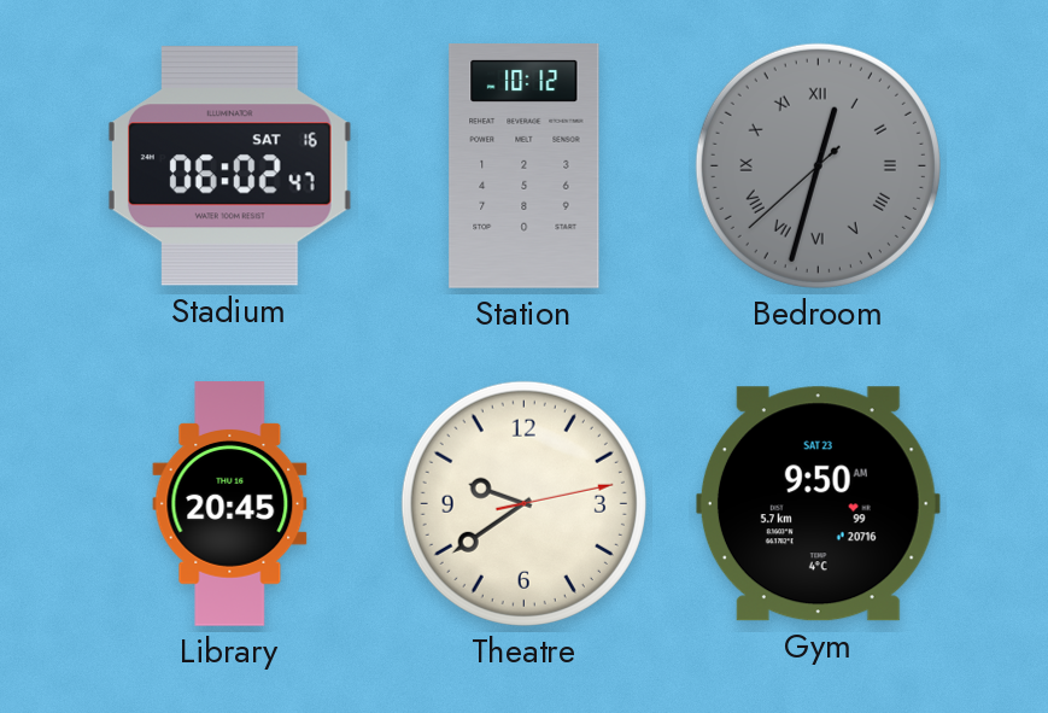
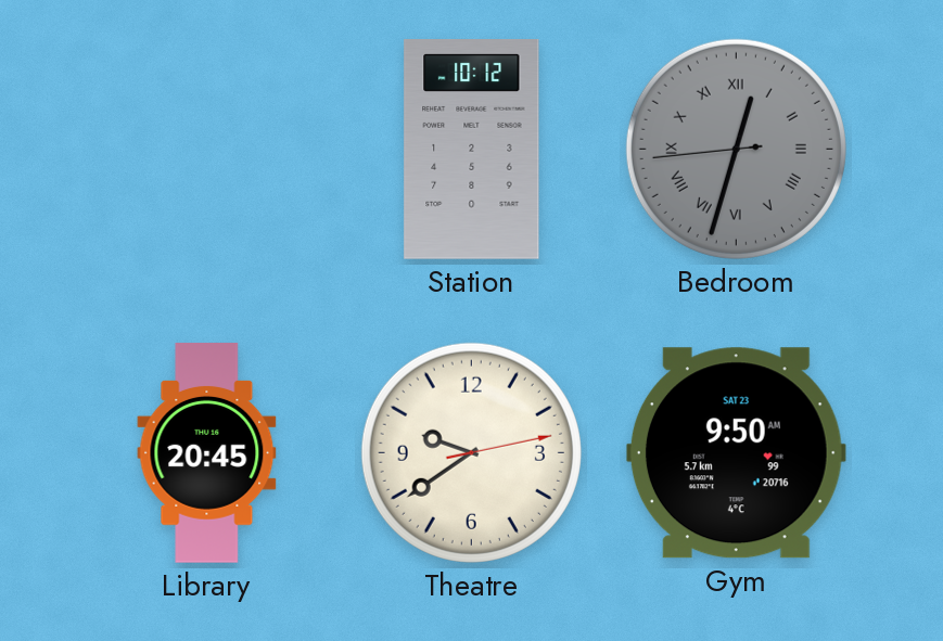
Stadium: 06:02 -> none (229, 166)
Bedroom: 12:32:38 -> 12:32:44 (736, 149)
